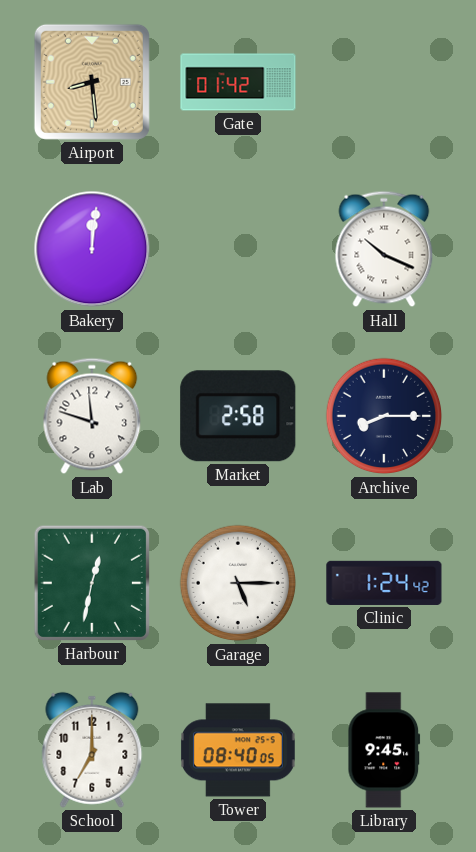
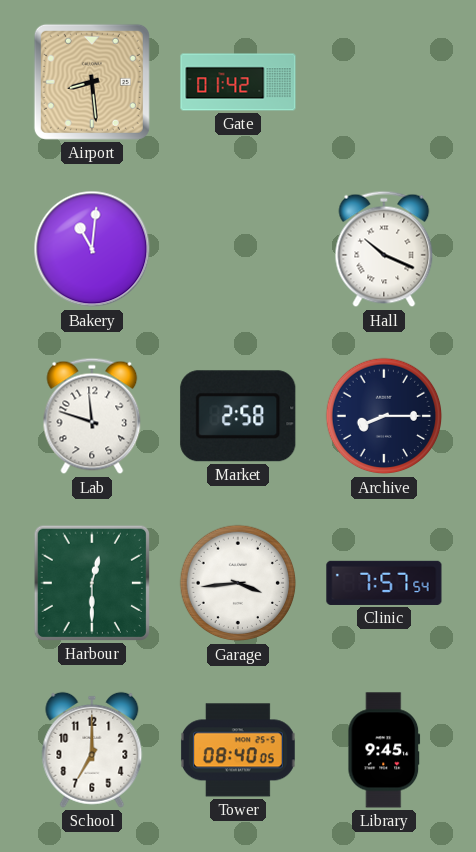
Bakery: 12:01 -> 11:01 (92, 249)
Harbour: 12:32 -> 12:30 (92, 583)
Garage: 5:15 -> 3:44 (238, 583)
Clinic: 1:24 -> 7:57 (384, 583)
